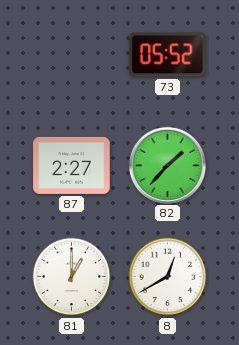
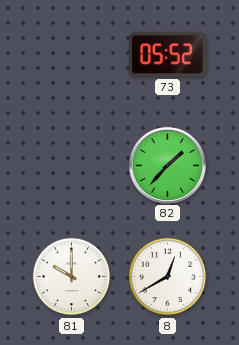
87: 2:27 -> none (72, 165)
81: 1:00 -> 10:00 (72, 277)
